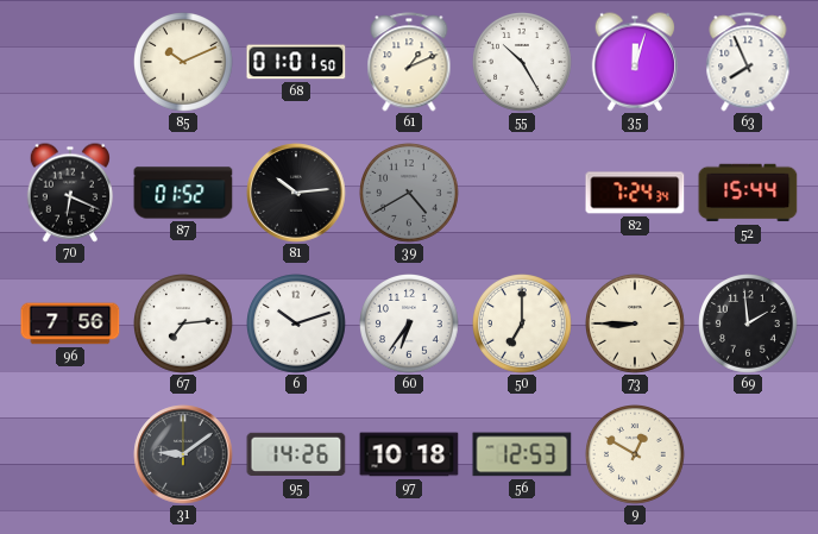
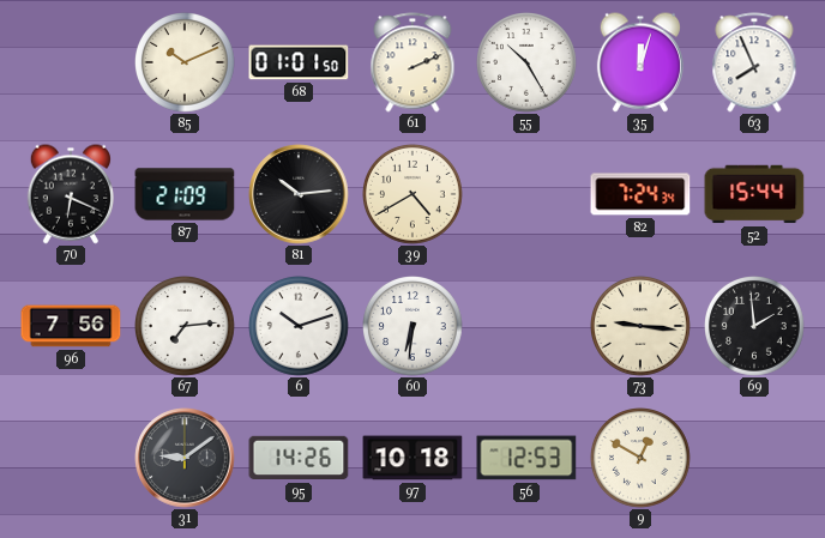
61: 1:11 -> 2:11 (412, 62)
87: 01:52 -> 21:09 (185, 194)
39 dial: grey -> cream (414, 195)
60: 6:36 -> 6:31 (414, 327)
50: 7:00 -> none (523, 325)
73: 8:45 -> 9:16 (642, 327)
